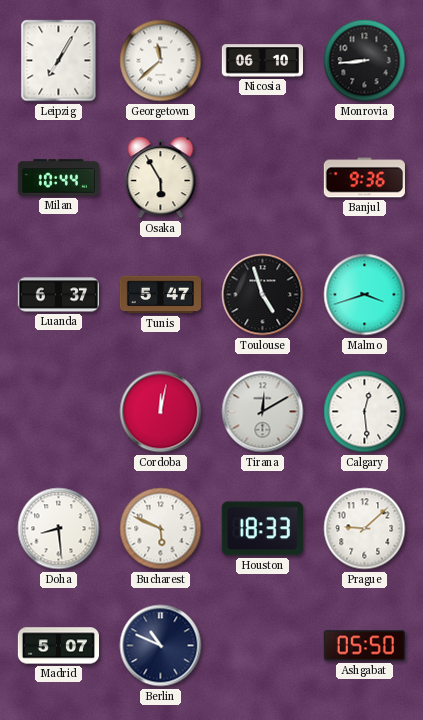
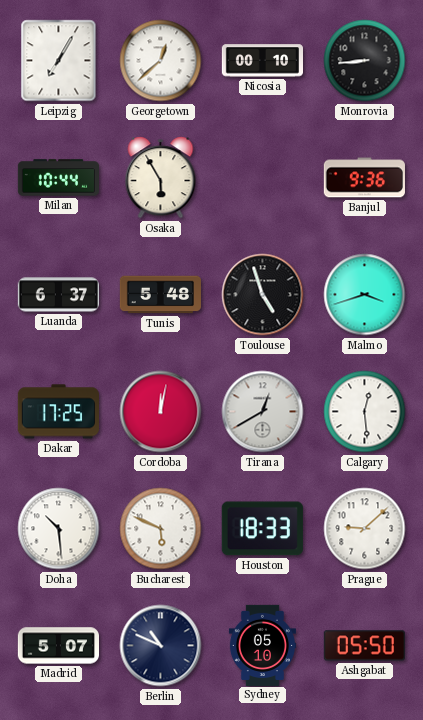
Georgetown: 11:38 -> 12:38 (161, 61)
Nicosia: 06:10 -> 00:10 (262, 61)
Tunis: 5:47 -> 5:48 (160, 295)
Dakar: none -> 17:25 (58, 412)
Tirana: 12:10 -> 12:40 (263, 412)
Doha: 8:29 -> 10:29 (59, 529)
Sydney: none -> 05:10 (262, 645)
